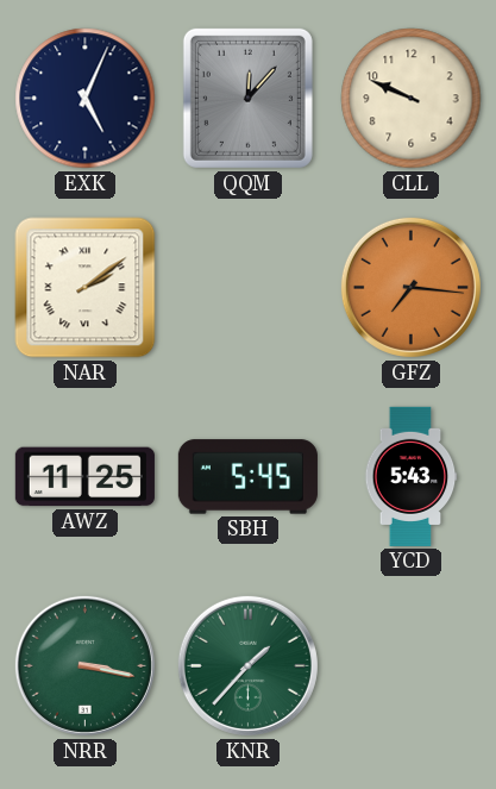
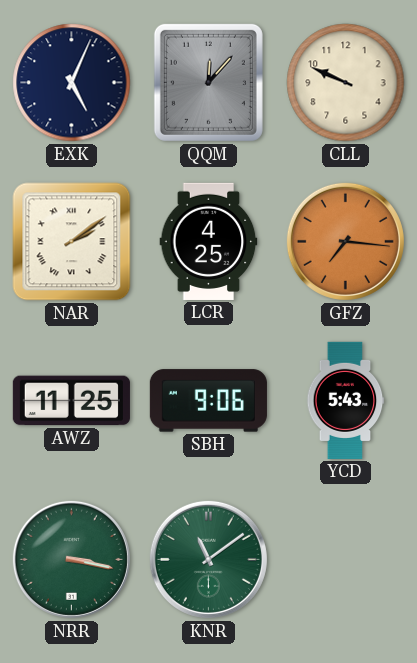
LCR: none -> 4:25 (209, 241)
SBH: 5:45 -> 9:06 (208, 401)
KNR: 1:37 -> 11:09 (208, 559)
